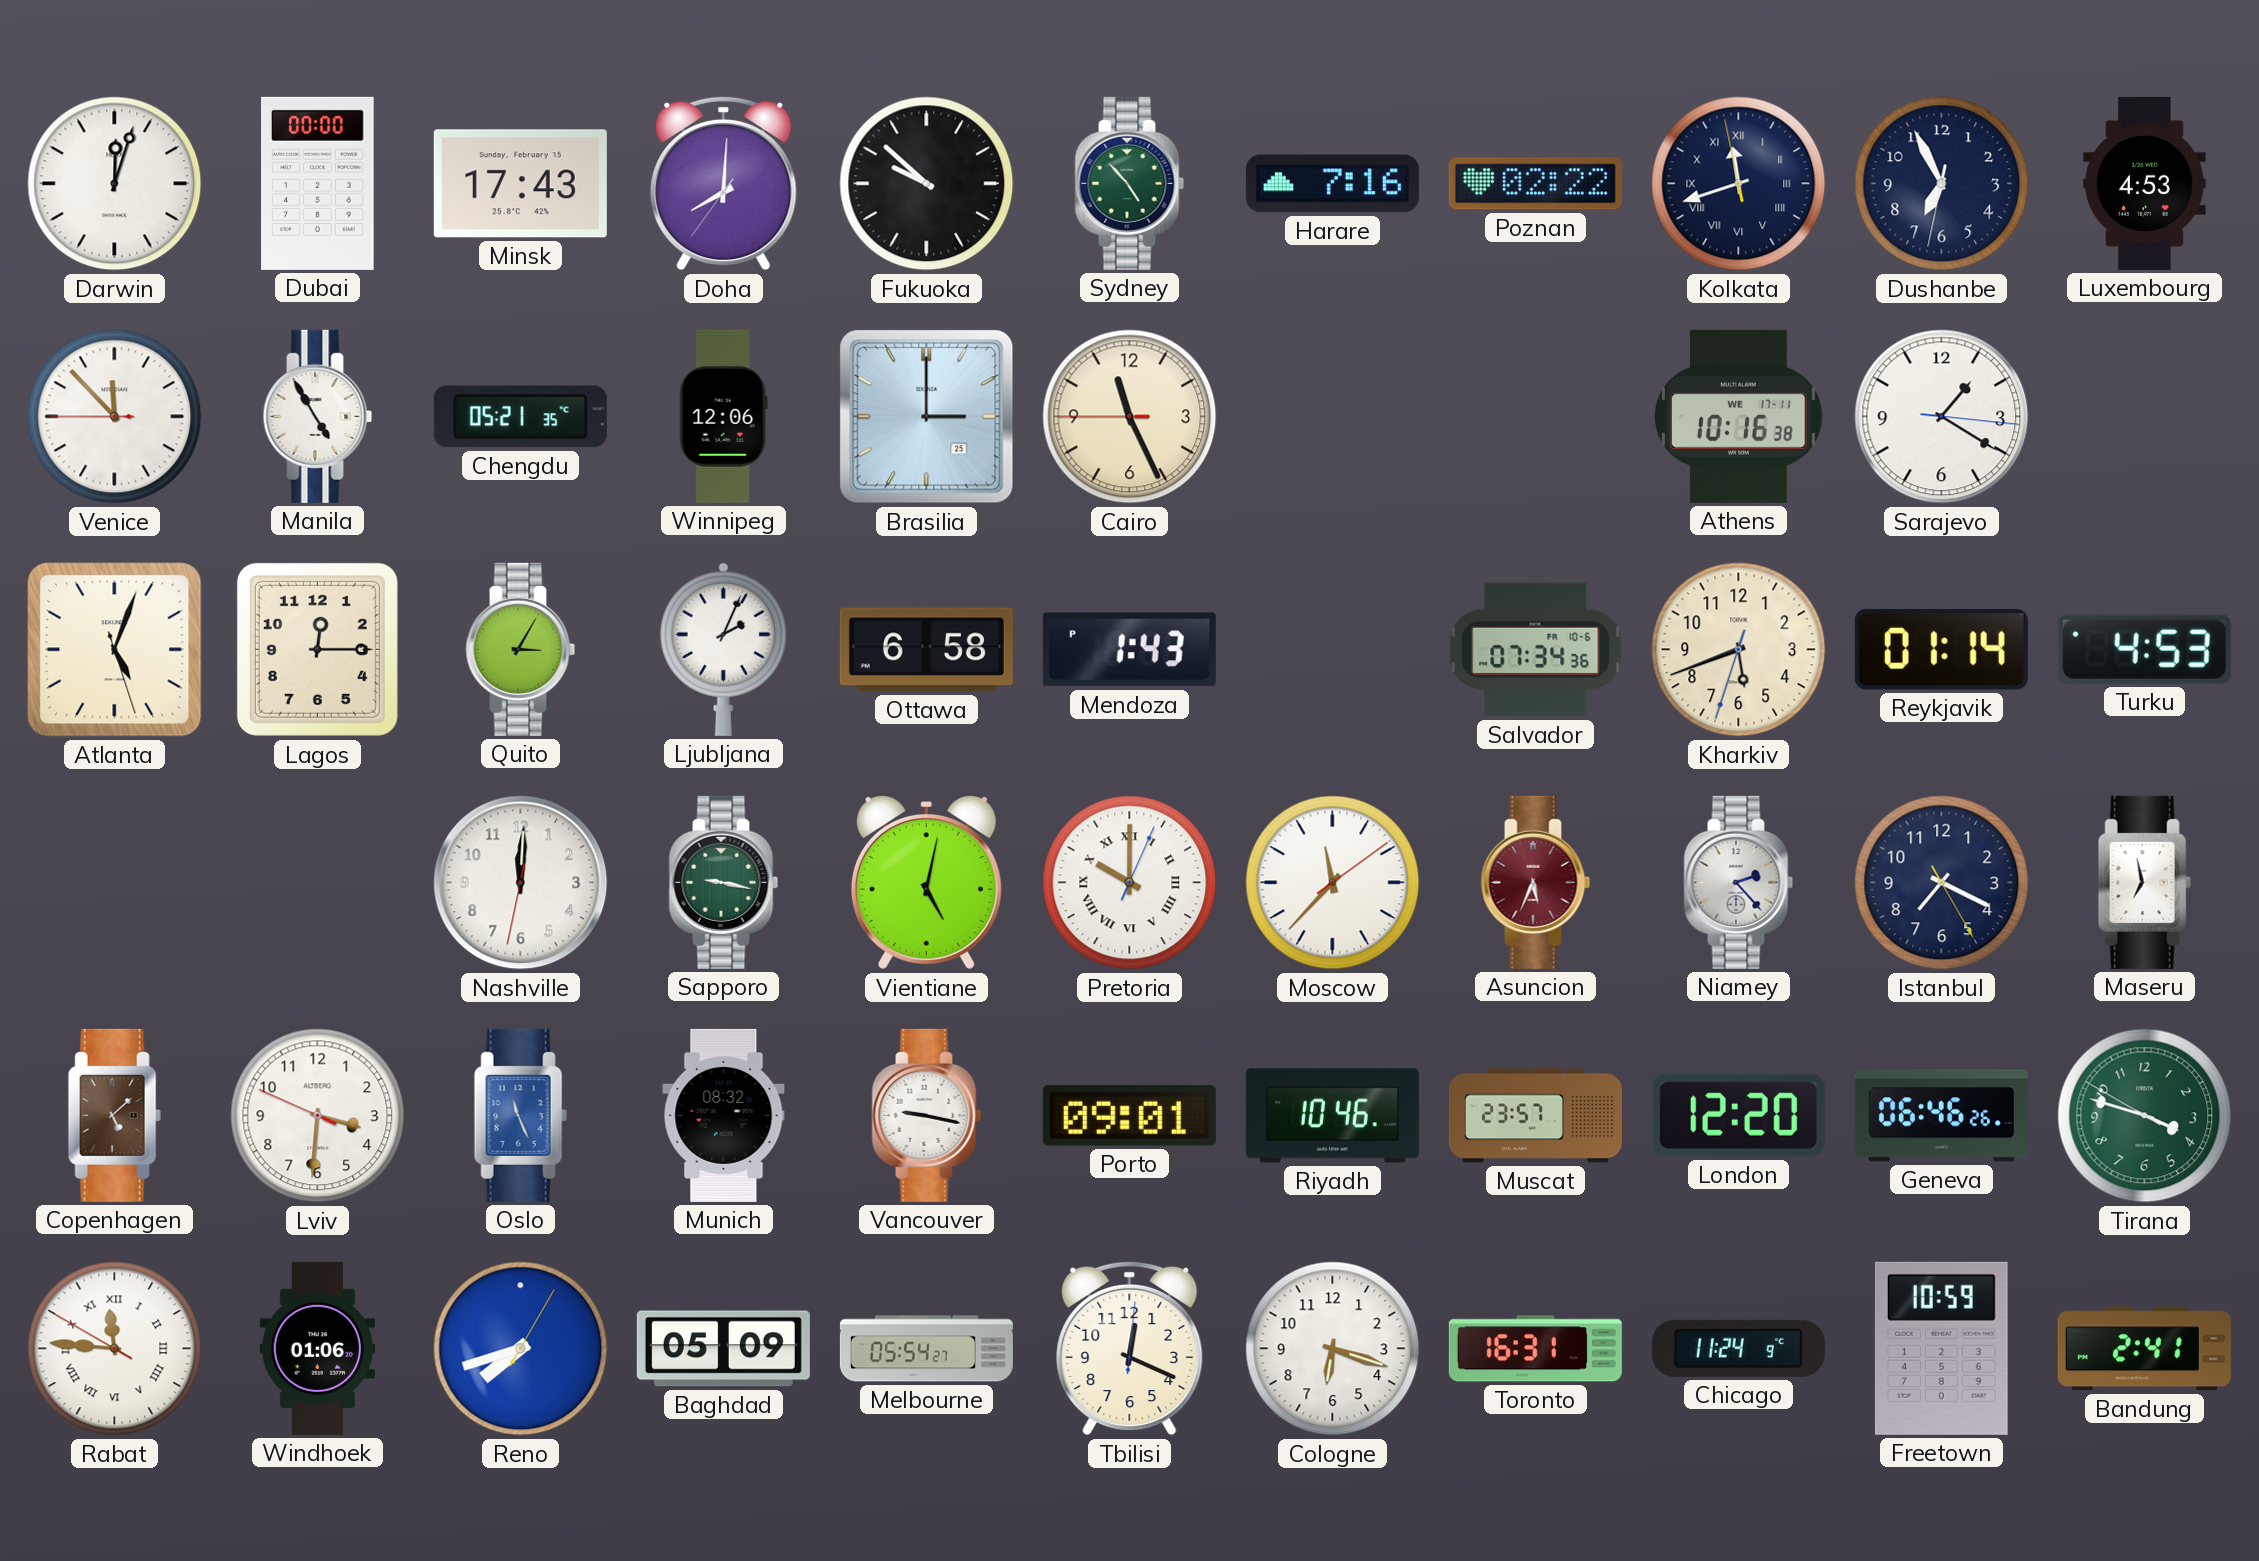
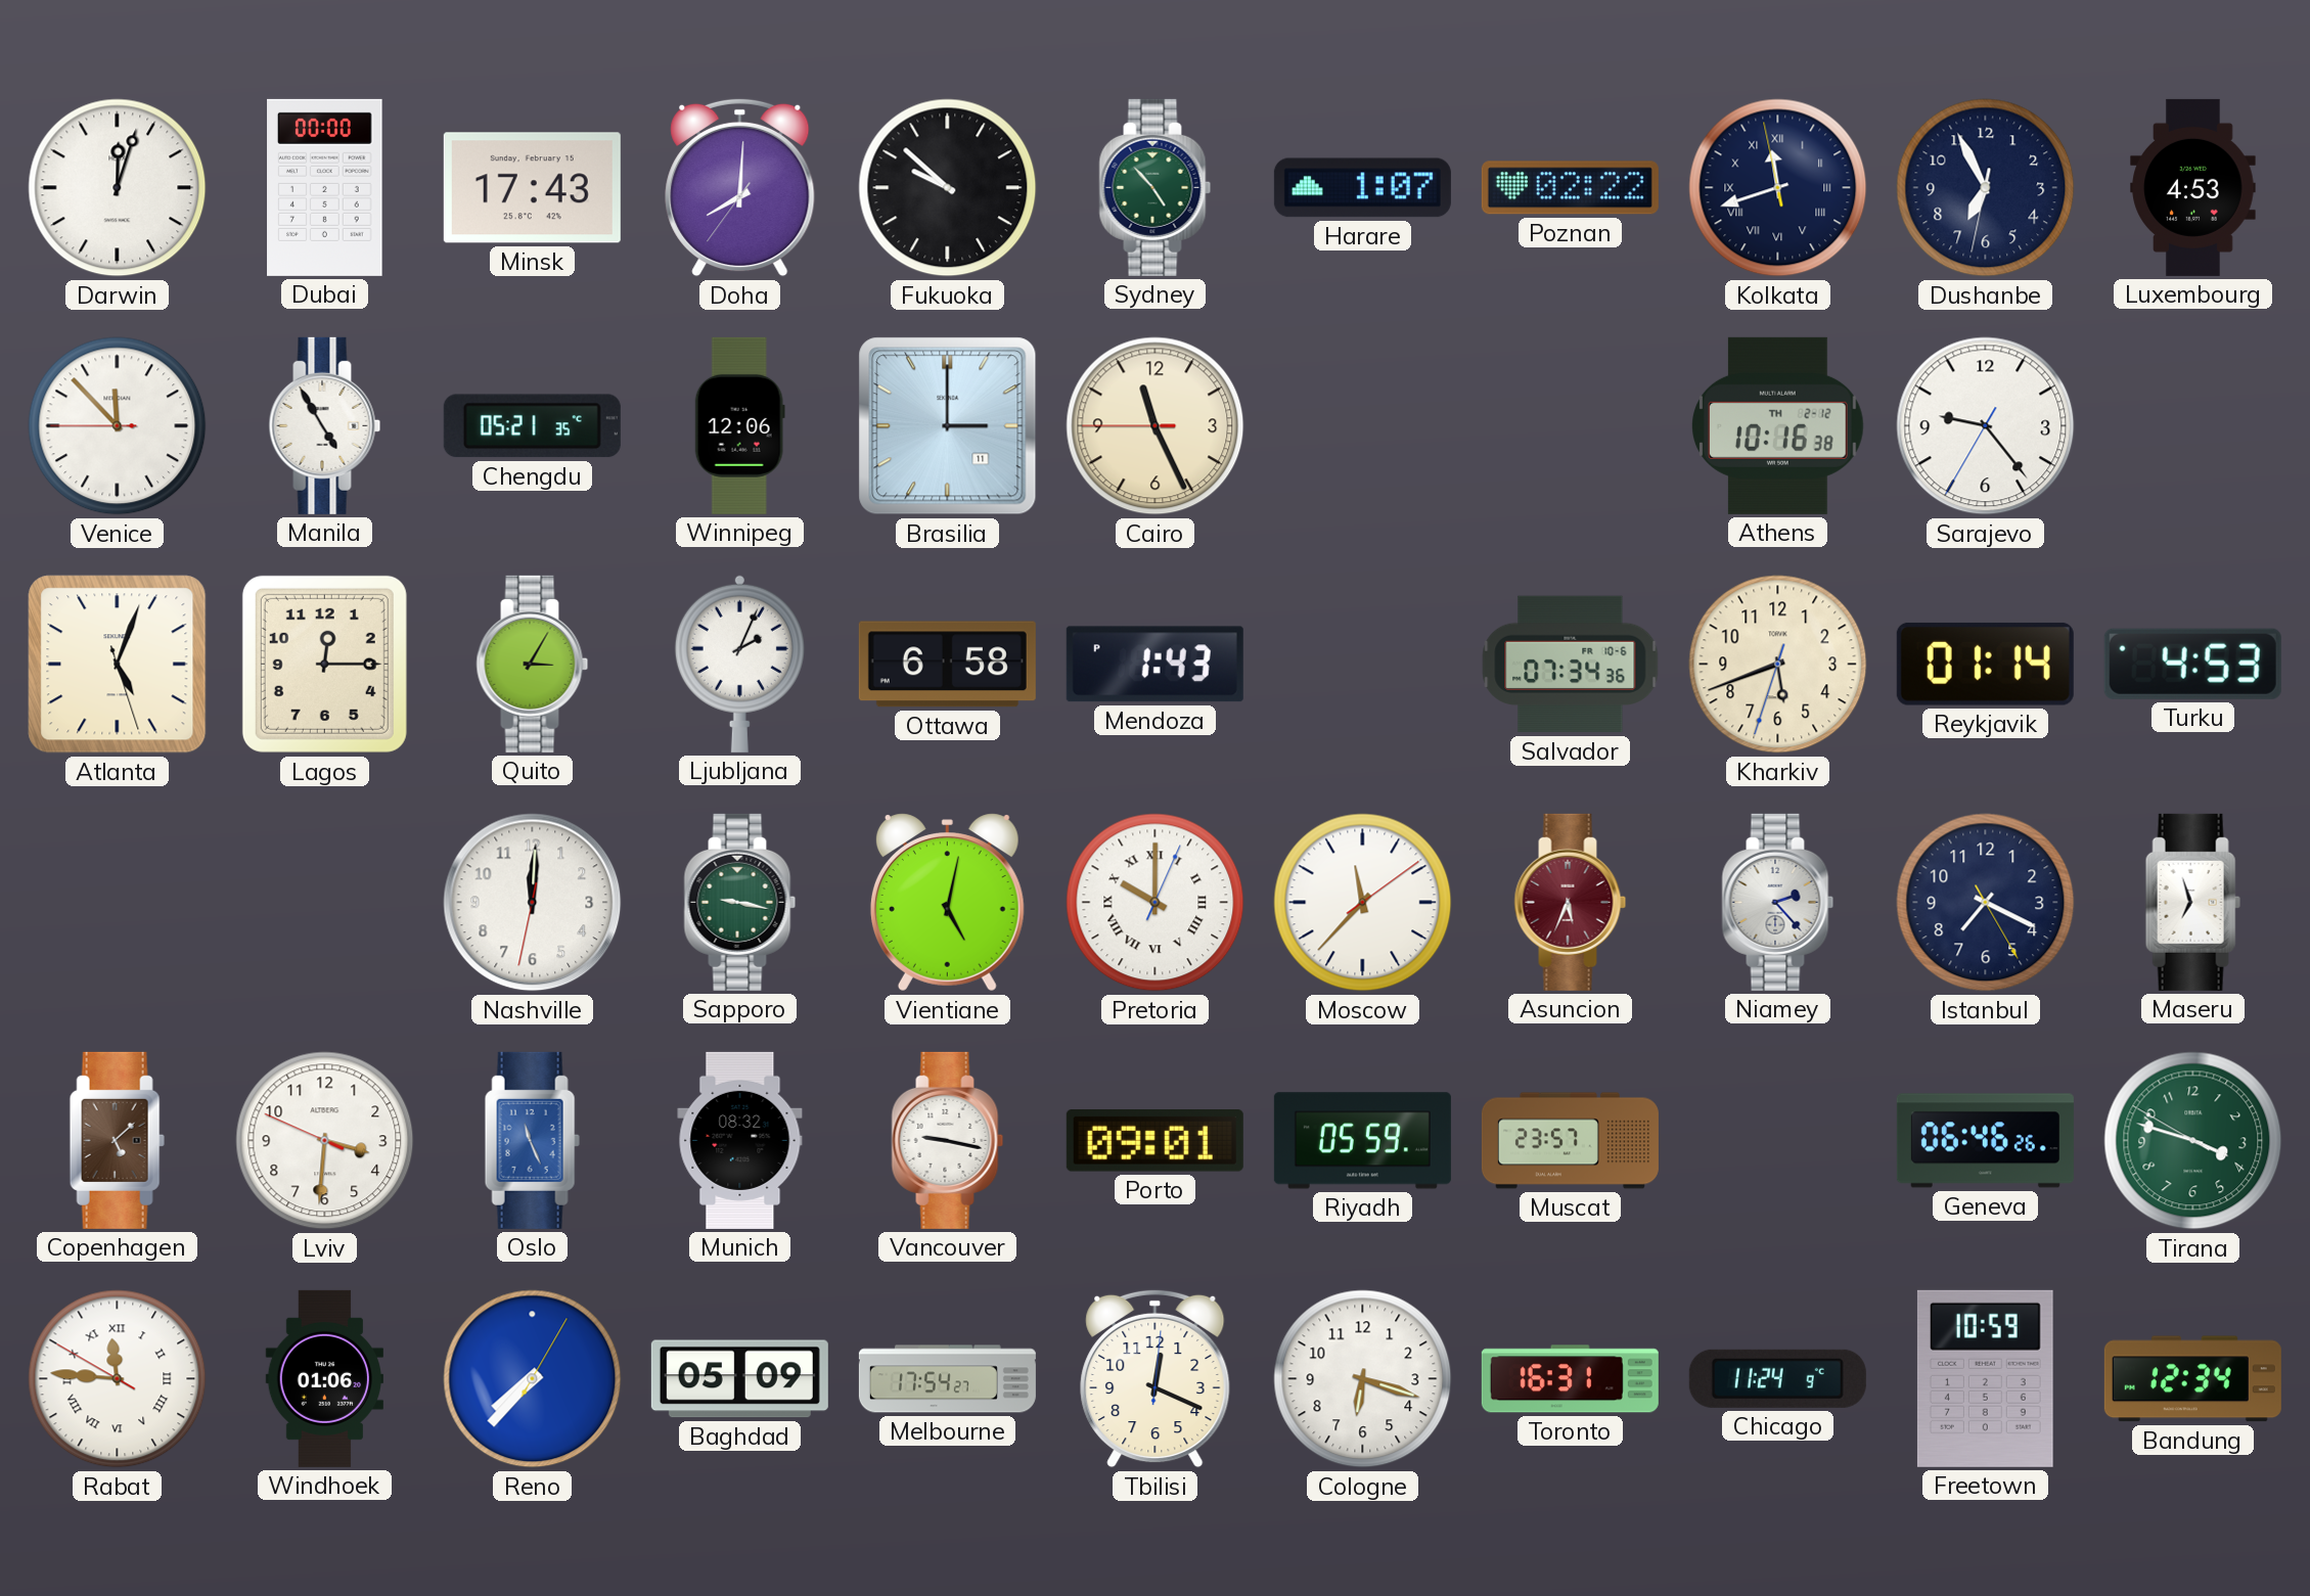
Harare: 7:16 -> 1:07 (1362, 188)
Brasilia date: 25 -> 11 (948, 426)
Athens date: WE 17-11 -> TH 2-12 (1778, 425)
Sarajevo: 1:20 -> 9:23 (1986, 426)
Maseru: 6:58 -> 6:57 (2192, 902)
Riyadh: 10:46 -> 05:59 (1362, 1141)
London: 12:20 -> none (1738, 1115)
Reno: 7:42 -> 7:37 (533, 1379)
Melbourne: 05:54 -> 17:54 (947, 1379)
Bandung: 2:41 -> 12:34 (2192, 1379)
